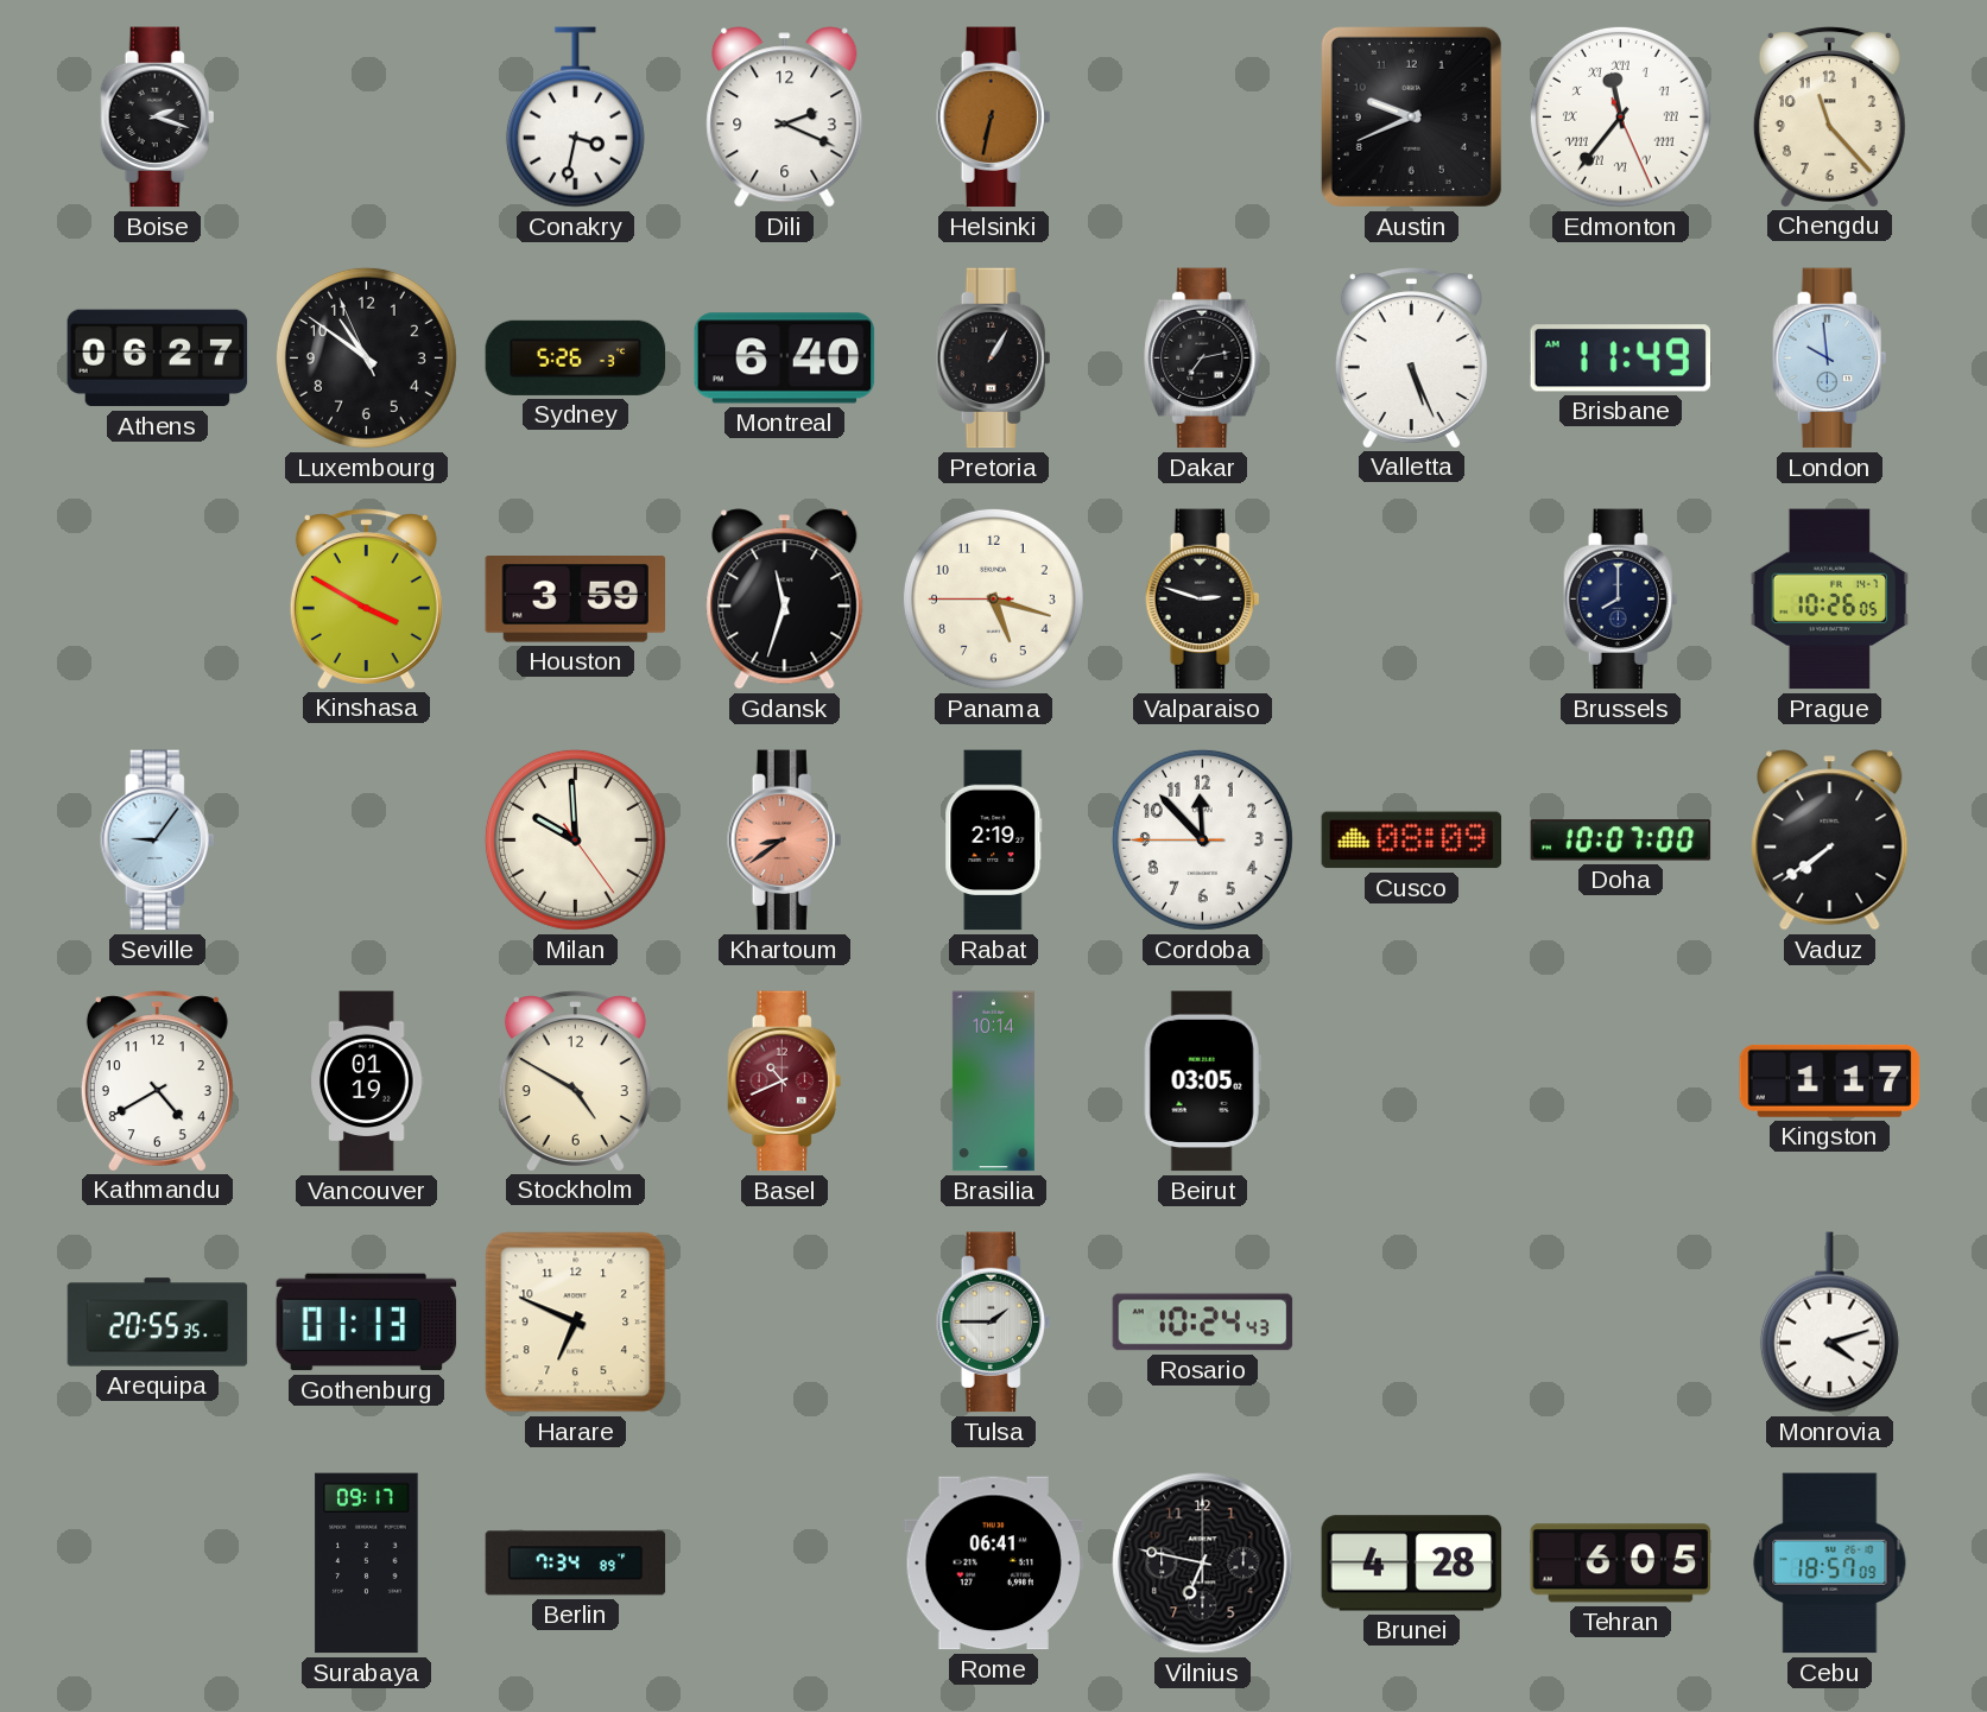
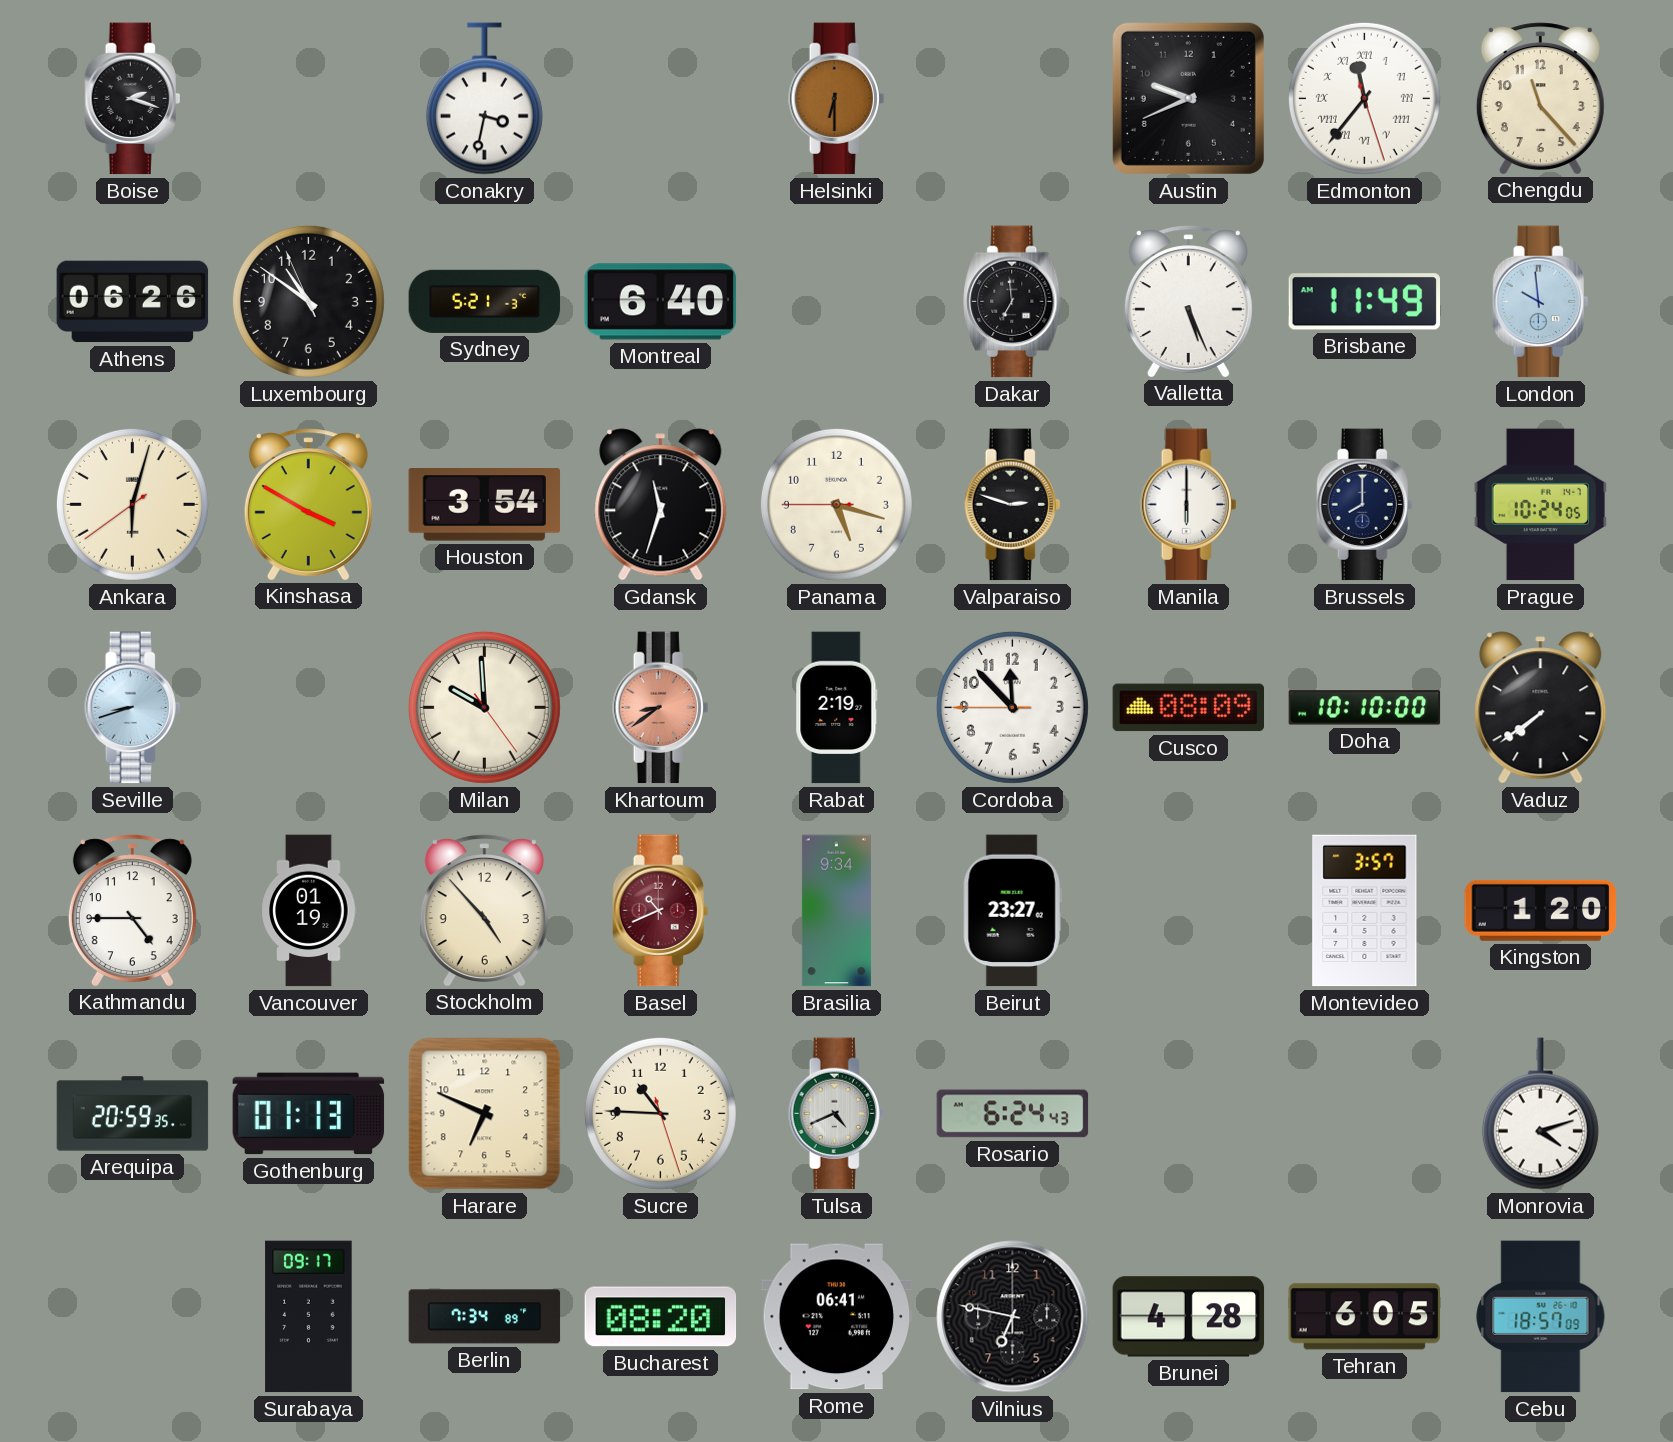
Dili: 2:19 -> none (785, 118)
Helsinki: 6:32 -> 6:30 (837, 99)
Edmonton: 11:36:26 -> 11:36:27 (1364, 98)
Athens: 06:27 -> 06:26 (133, 302)
Sydney: 5:26 -> 5:21 (485, 301)
Pretoria: 1:05 -> none (994, 359)
Dakar: 7:13 -> 6:59 (1013, 302)
Ankara: none -> 6:02 (132, 504)
Houston: 3:59 -> 3:54 (485, 505)
Manila: none -> 6:00 (1189, 505)
Prague: 10:26 -> 10:24 (1541, 505)
Seville: 9:06 -> 8:42 (133, 708)
Doha: 10:07 -> 10:10 (1365, 708)
Kathmandu: 4:40 -> 4:45 (132, 910)
Stockholm: 4:50 -> 4:53 (484, 910)
Brasilia: 10:14 -> 9:34 (836, 911)
Beirut: 03:05 -> 23:27 (1012, 911)
Montevideo: none -> 3:57 (1365, 911)
Kingston: 1:17 -> 1:20 (1541, 910)
Arequipa: 20:55 -> 20:59 (133, 1114)
Sucre: none -> 10:45 (660, 1113)
Tulsa: 1:45 -> 4:41 (837, 1114)
Rosario: 10:24 -> 6:24 (1013, 1114)
Bucharest: none -> 08:20 (661, 1317)
